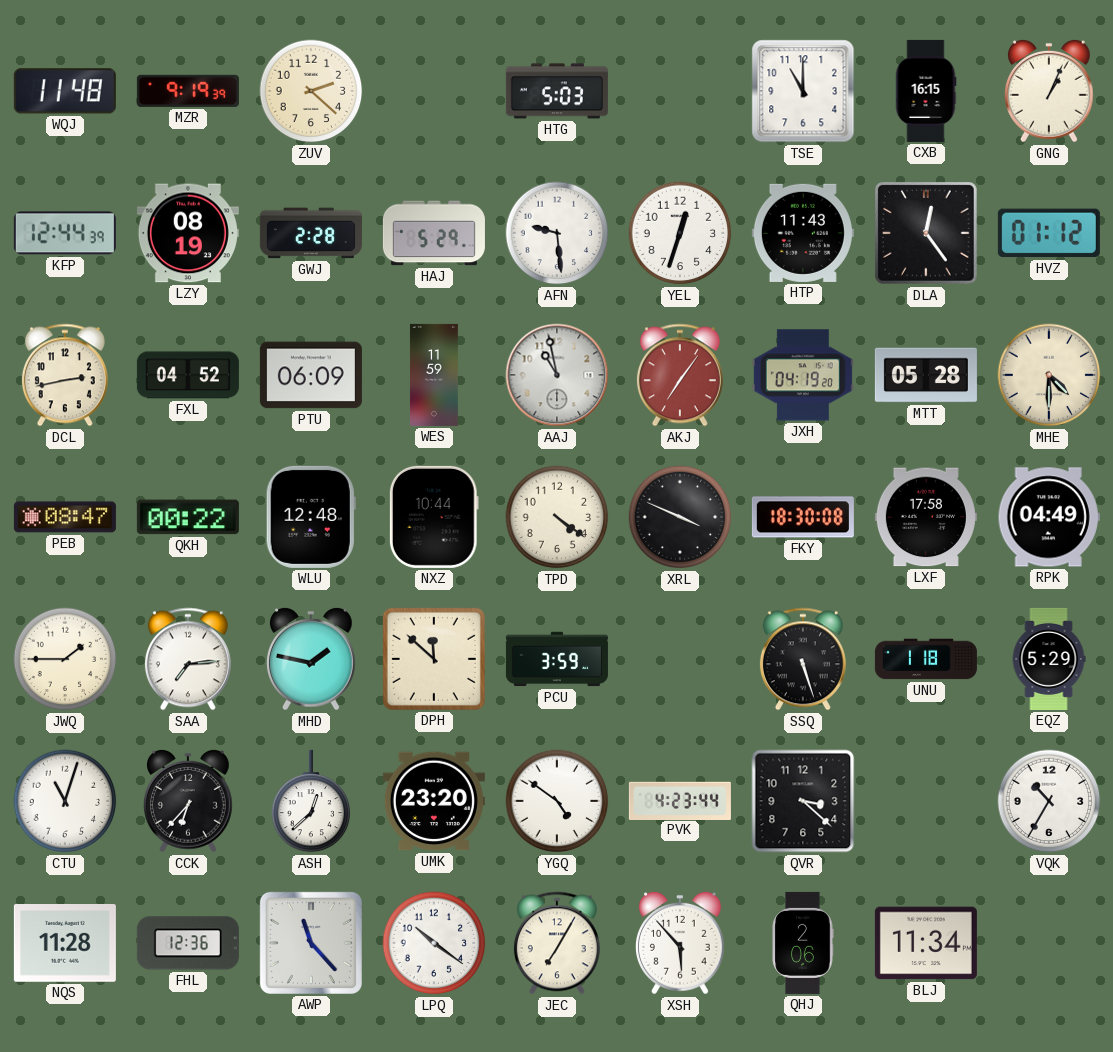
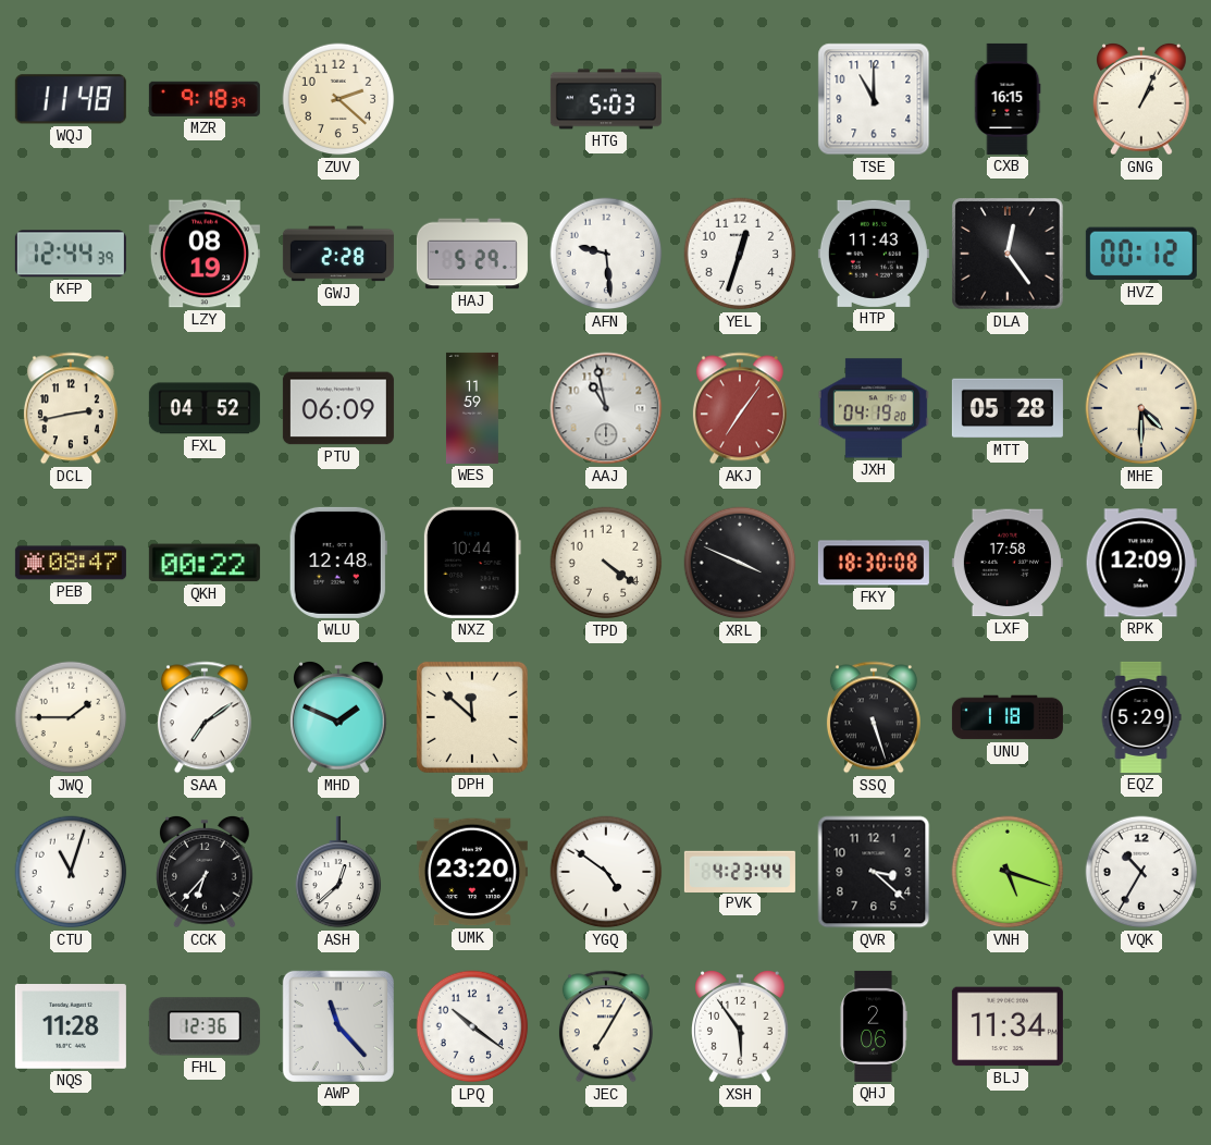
MZR: 9:19 -> 9:18 (205, 99)
HVZ: 01:12 -> 00:12 (1141, 254)
RPK: 04:49 -> 12:09 (1141, 563)
SAA: 7:14 -> 7:09 (205, 717)
MHD: 1:47 -> 1:49 (339, 717)
PCU: 3:59 -> none (557, 659)
VNH: none -> 5:18 (1008, 872)
XSH: 5:53 -> 5:54 (741, 1026)
